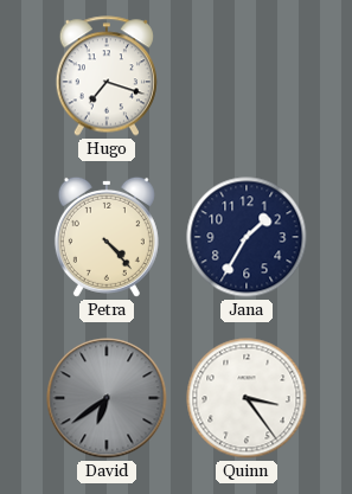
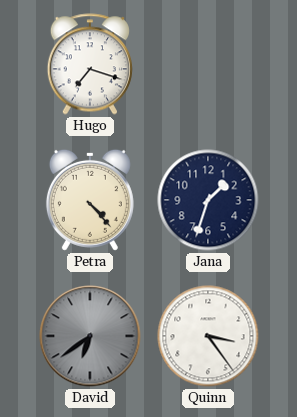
Jana: 1:35 -> 1:33 (208, 200)
